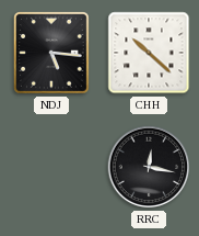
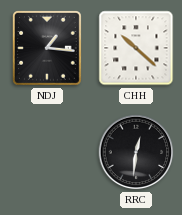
NDJ: 5:16 -> 1:16 (47, 49)
RRC: 12:17 -> 12:31 (136, 152)
